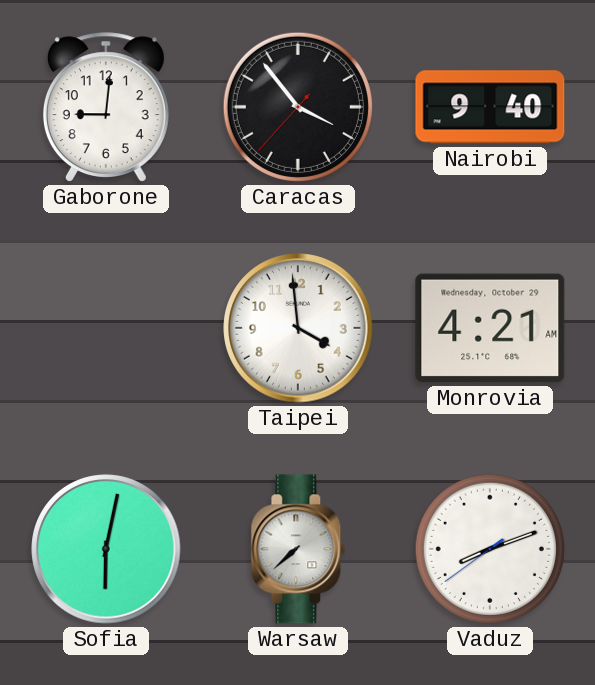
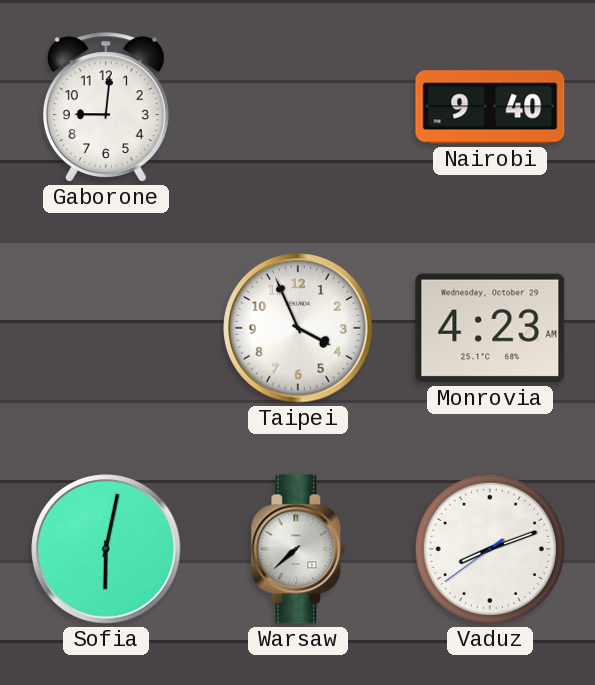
Caracas: 3:53 -> none (298, 107)
Taipei: 3:59 -> 3:56 (298, 328)
Monrovia: 4:21 -> 4:23 (490, 328)
